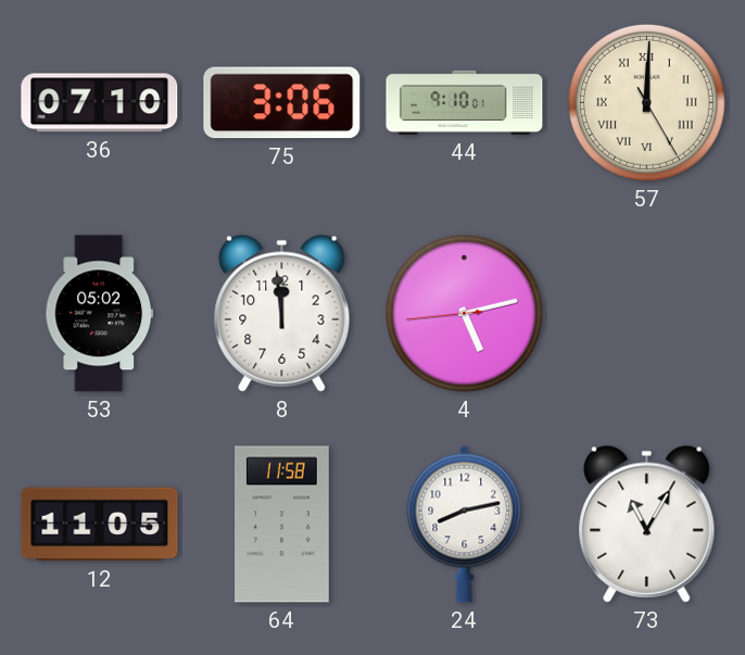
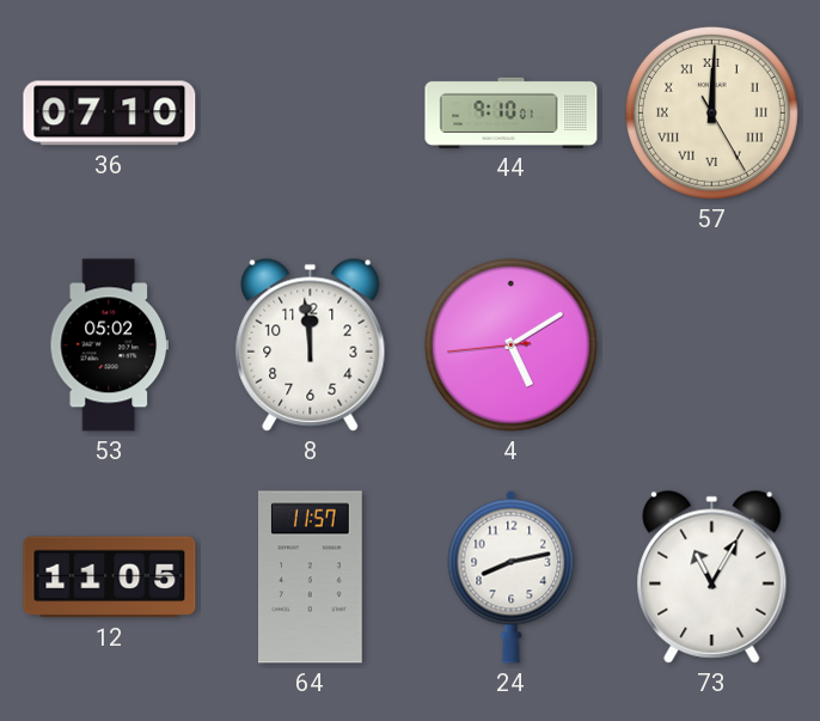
75: 3:06 -> none (282, 103)
4: 5:12 -> 5:09 (510, 344)
64: 11:58 -> 11:57 (311, 578)
